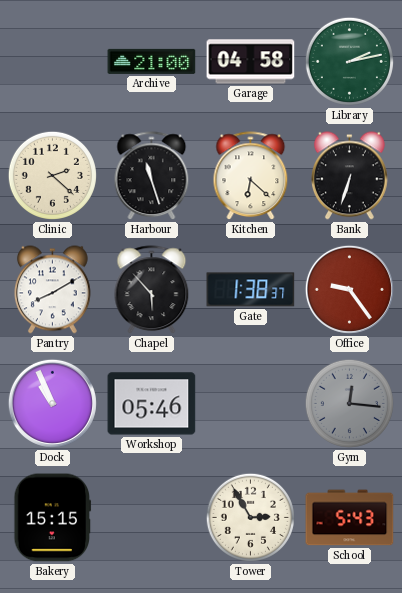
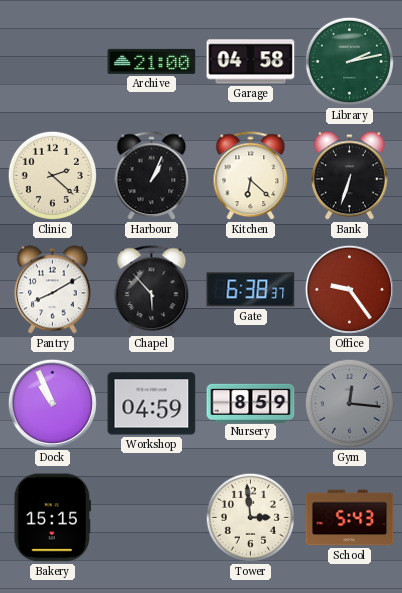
Harbour: 11:27 -> 1:04 (152, 176)
Gate: 1:38 -> 6:38 (251, 290)
Workshop: 05:46 -> 04:59 (152, 404)
Nursery: none -> 8:59 (251, 403)
Tower: 2:55 -> 2:59 (250, 517)
